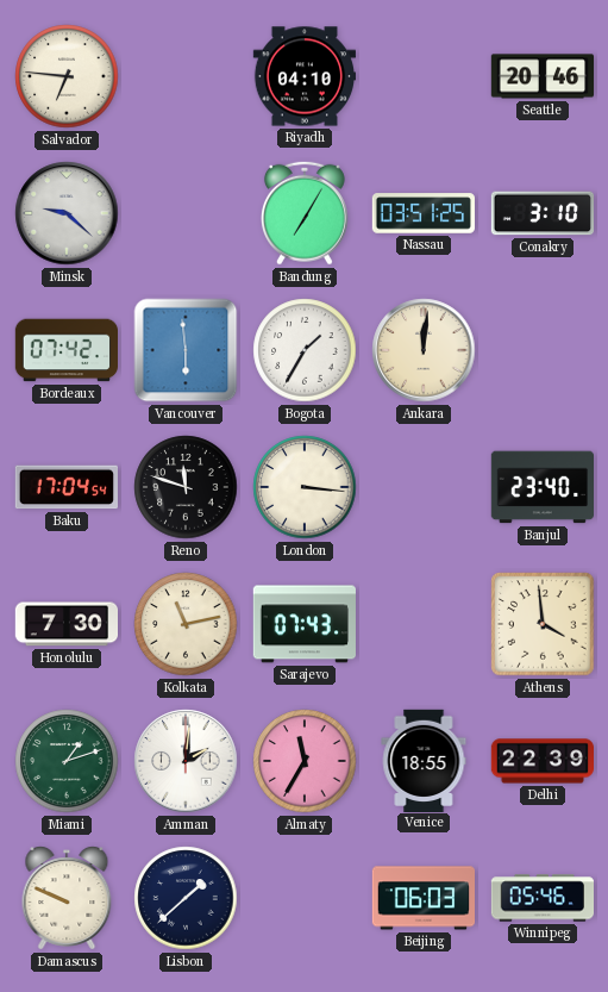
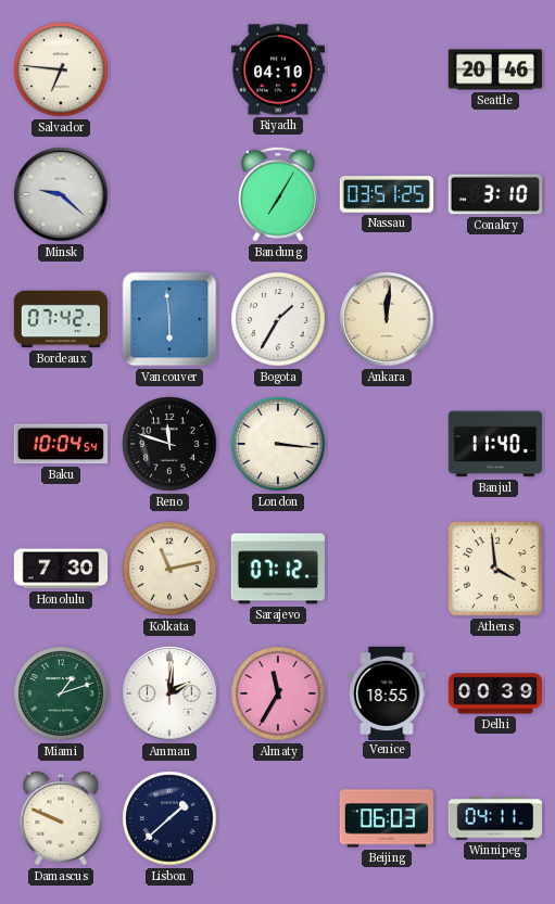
Baku: 17:04 -> 10:04 (60, 444)
Banjul: 23:40 -> 11:40 (494, 444)
Sarajevo: 07:43 -> 07:12 (278, 569)
Delhi: 22:39 -> 00:39 (495, 693)
Winnipeg: 05:46 -> 04:11 (494, 818)
